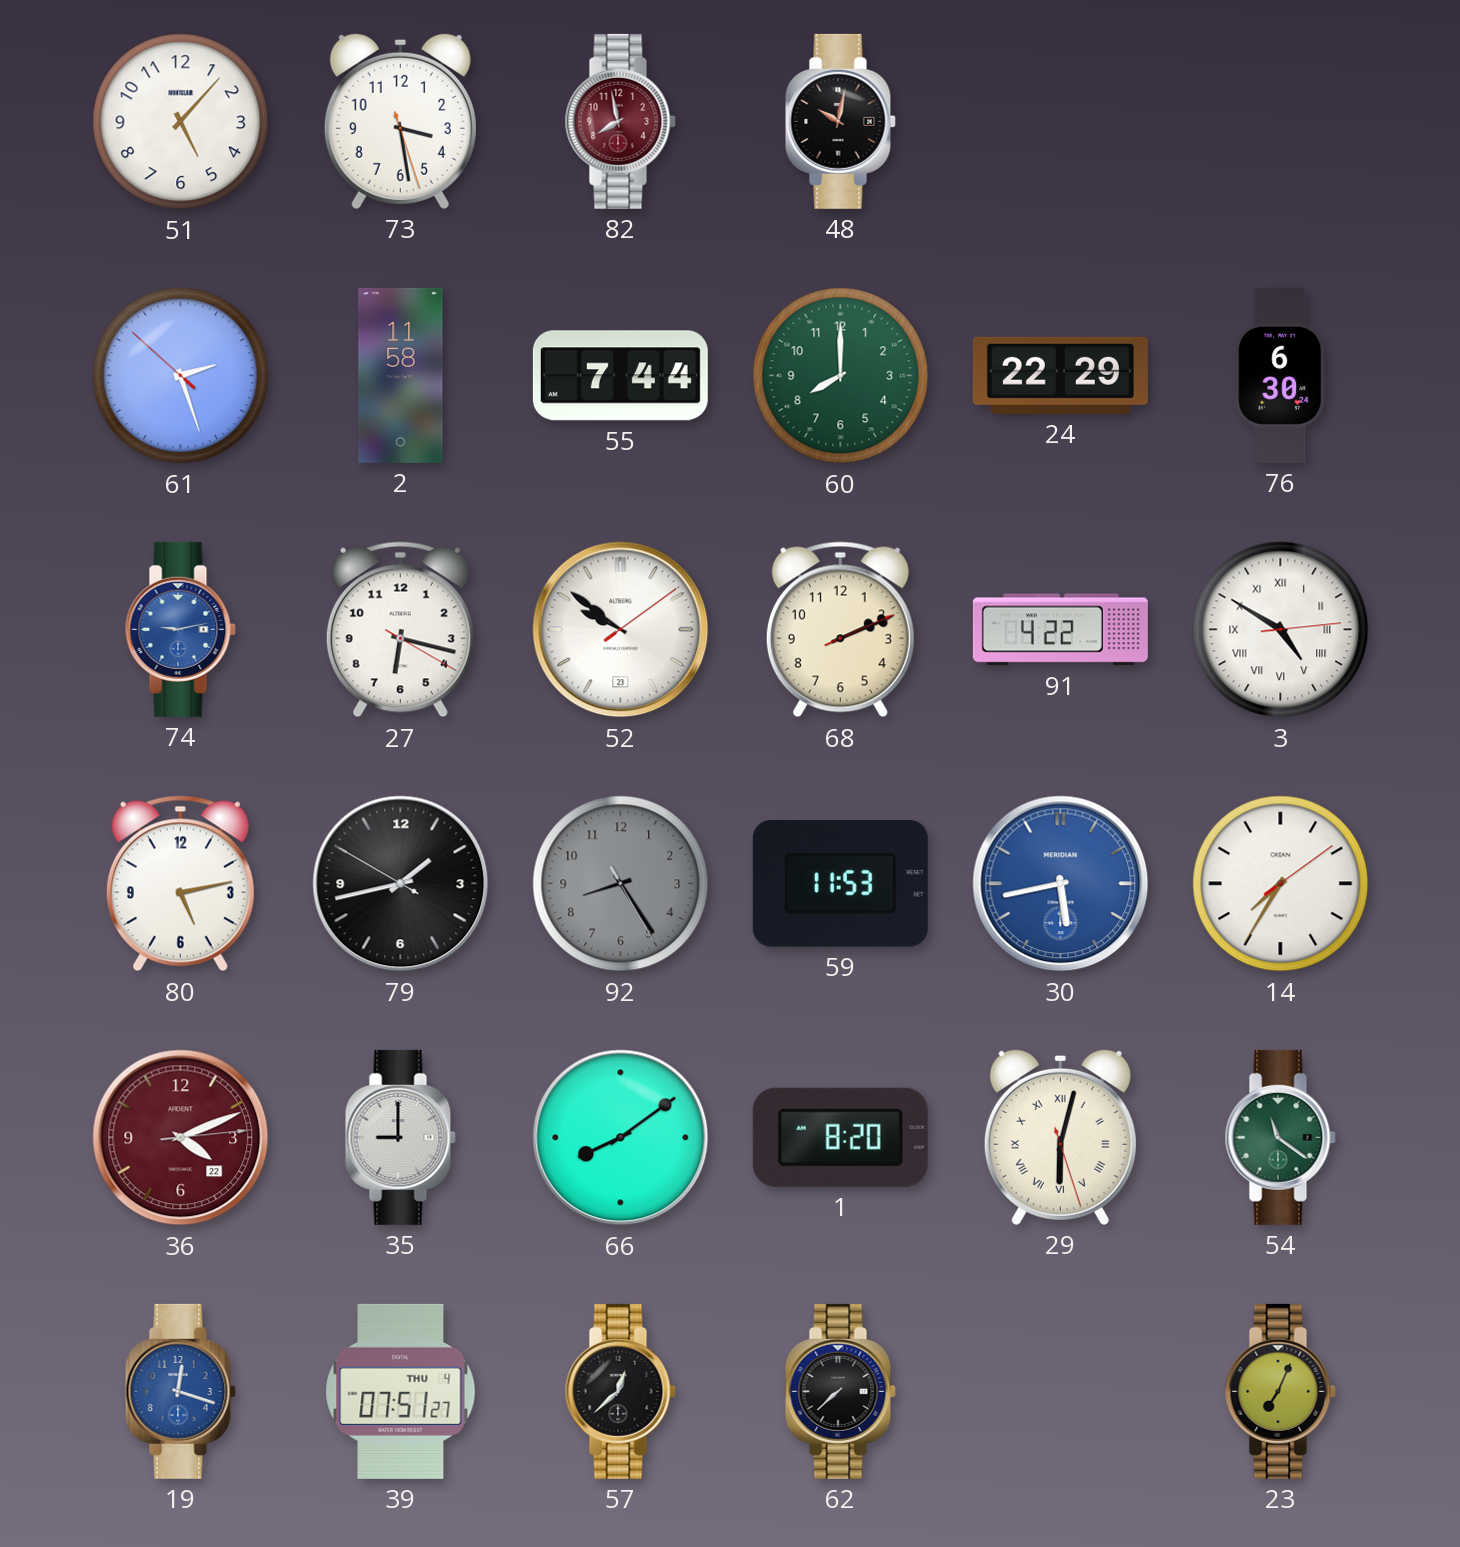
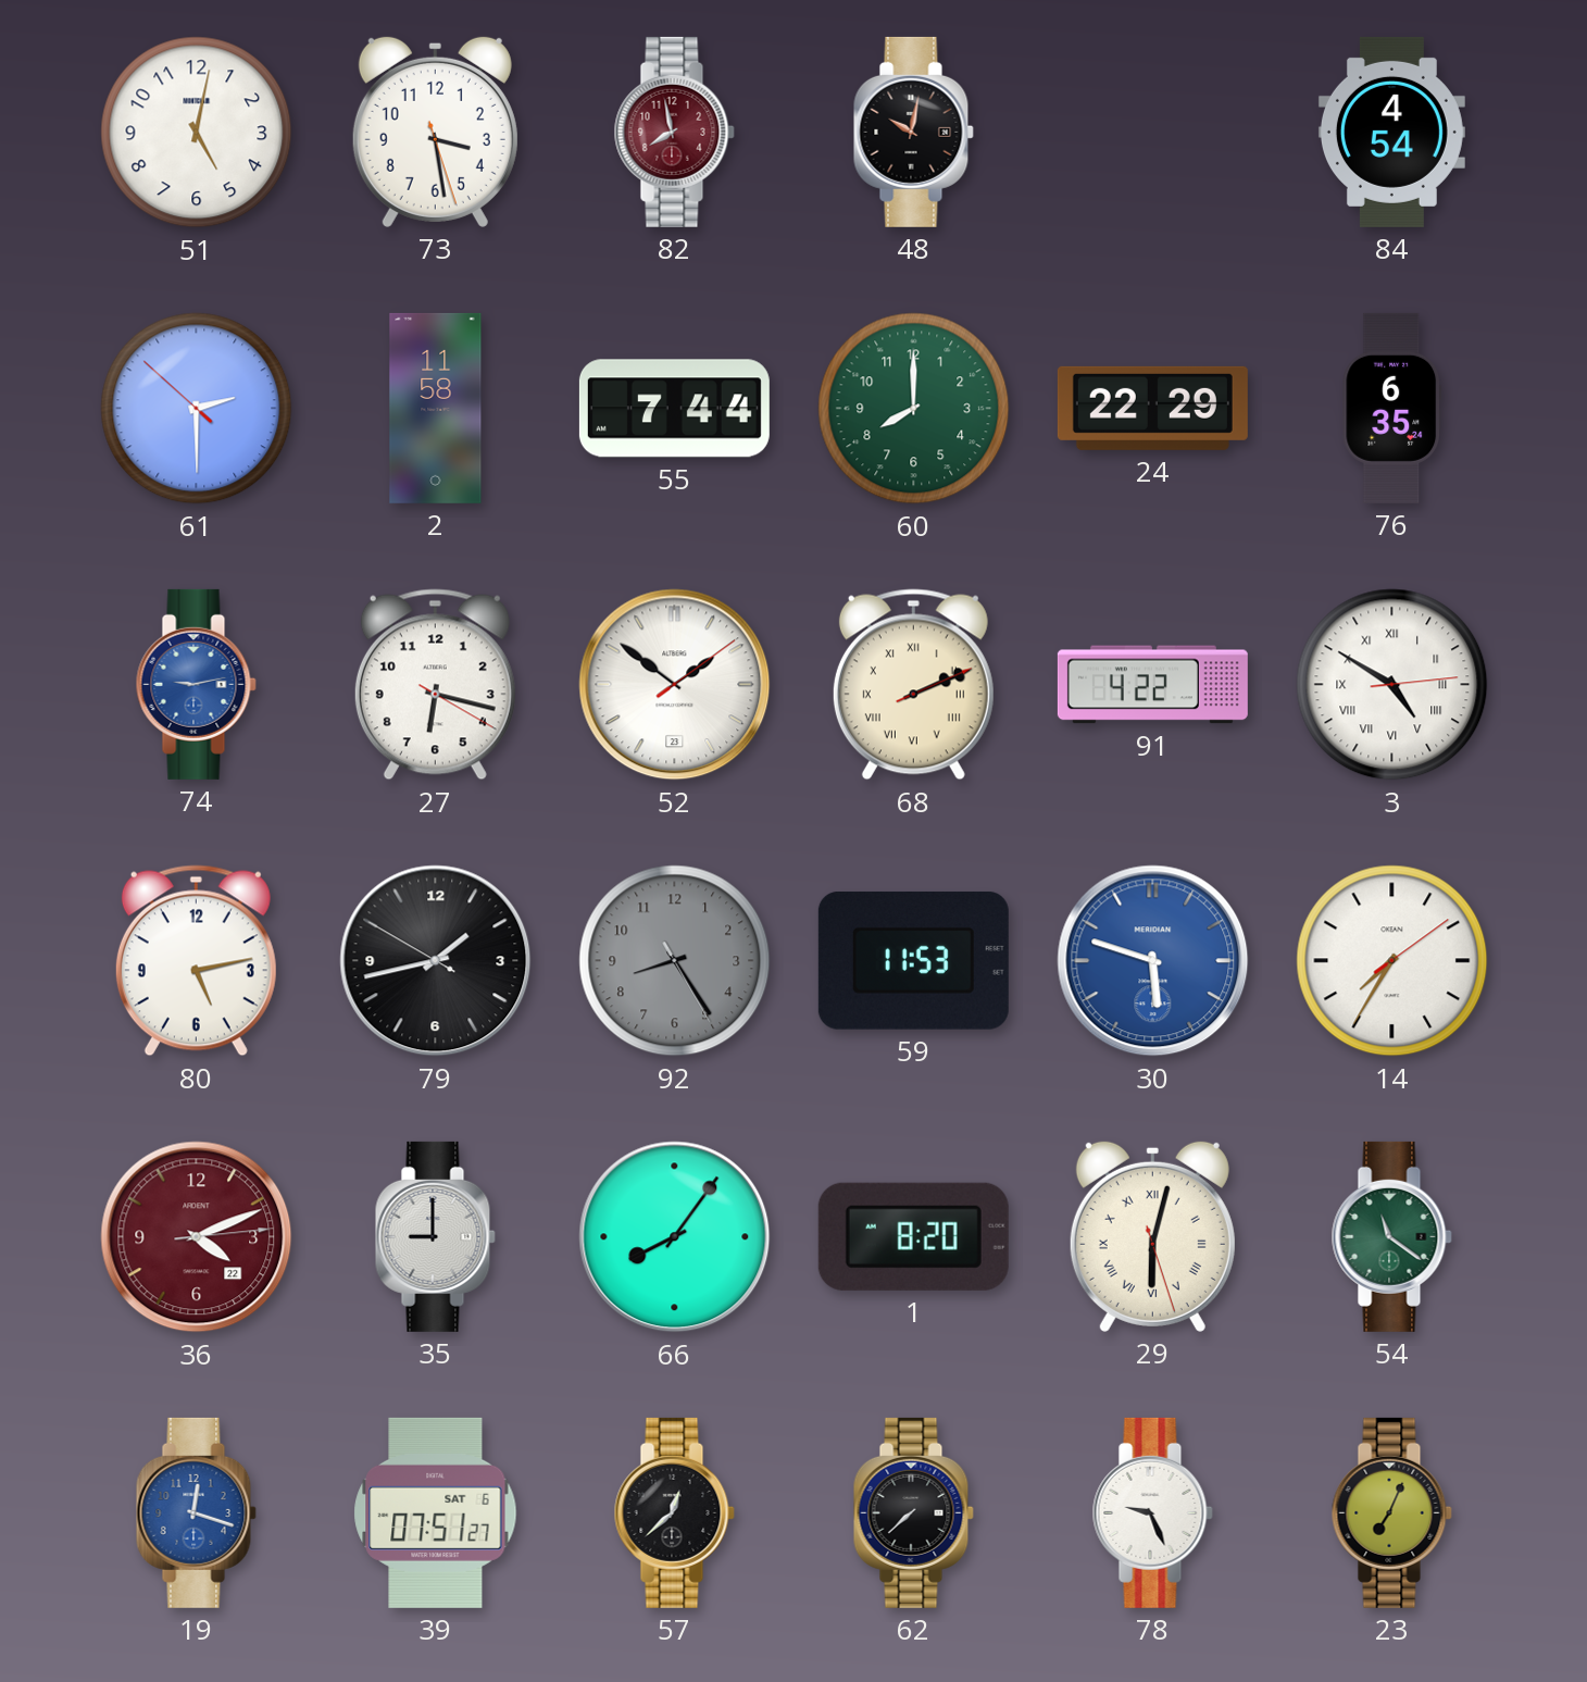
51: 5:07 -> 5:02 (197, 133)
84: none -> 4:54 (1391, 132)
61: 2:26 -> 2:29 (197, 409)
76: 6:30 -> 6:35 (1392, 408)
52: 9:51 -> 1:51 (675, 685)
68 numerals: Arabic -> Roman (913, 685)
30: 5:43 -> 5:48 (1153, 961)
66: 8:09 -> 8:06 (675, 1237)
39 date: THU 4 -> SAT 6 (436, 1512)
78: none -> 9:26 (1152, 1512)
